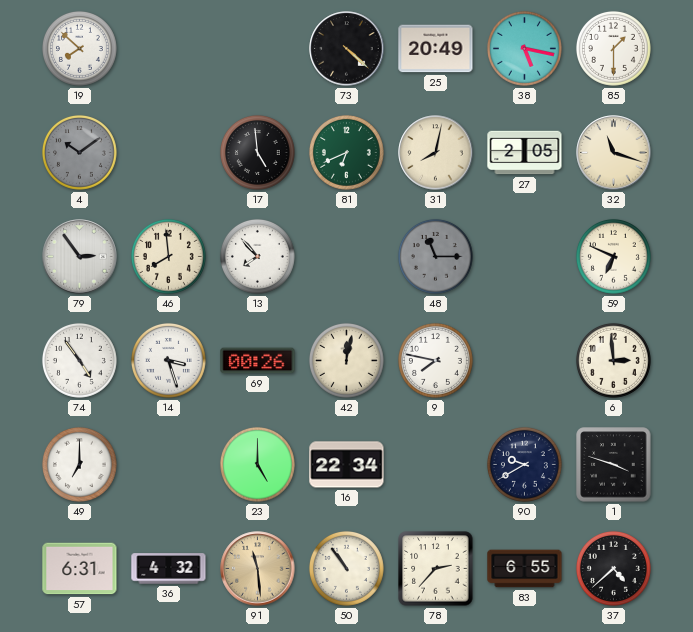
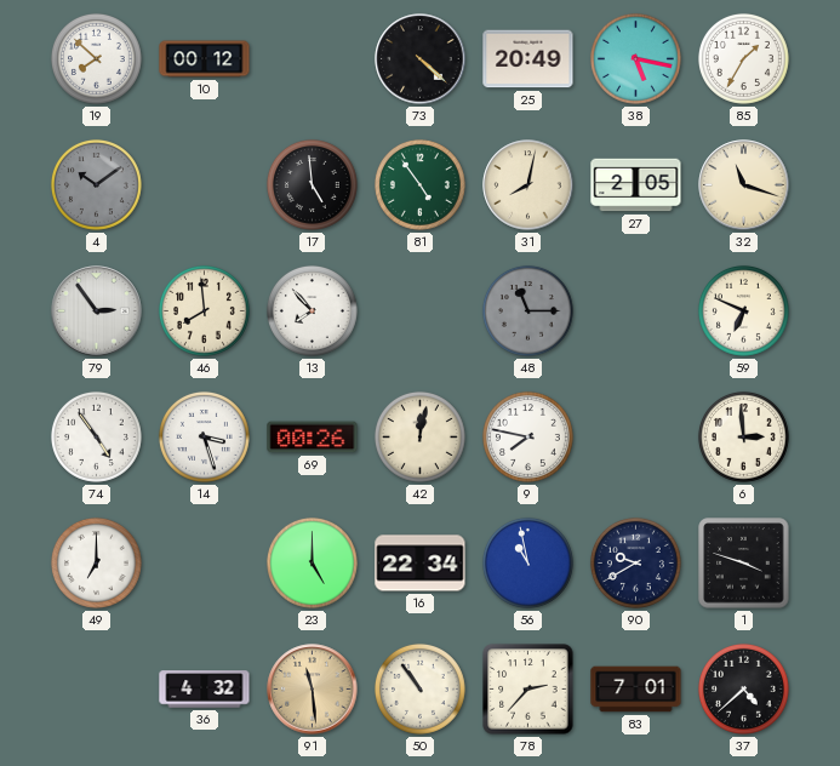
10: none -> 00:12 (205, 59)
85: 1:30 -> 1:35 (743, 58)
81: 6:41 -> 4:54 (419, 184)
56: none -> 10:58 (527, 562)
57: 6:31 -> none (80, 569)
83: 6:55 -> 7:01 (636, 690)
